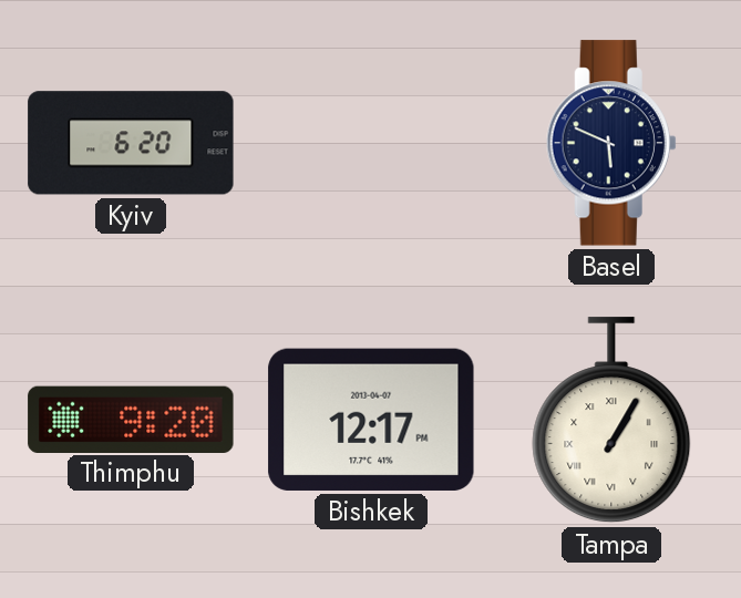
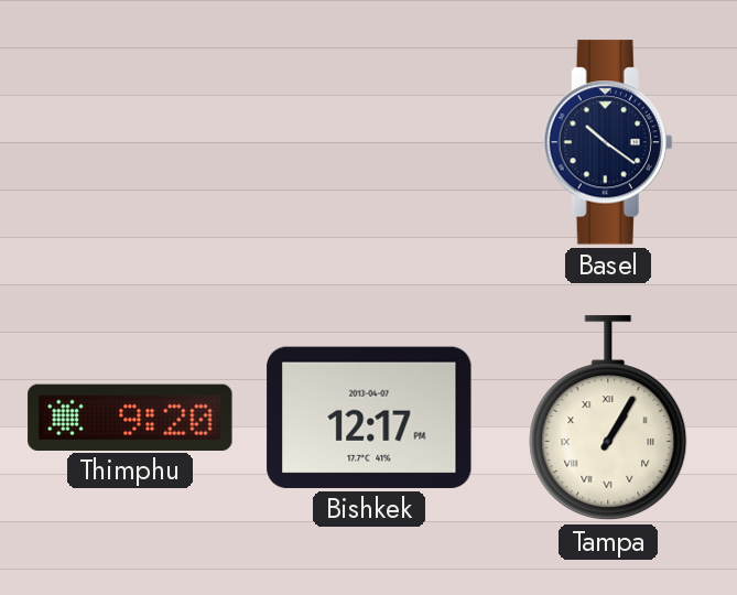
Kyiv: 6:20 -> none (131, 143)
Basel: 5:49 -> 10:21 (608, 142)
